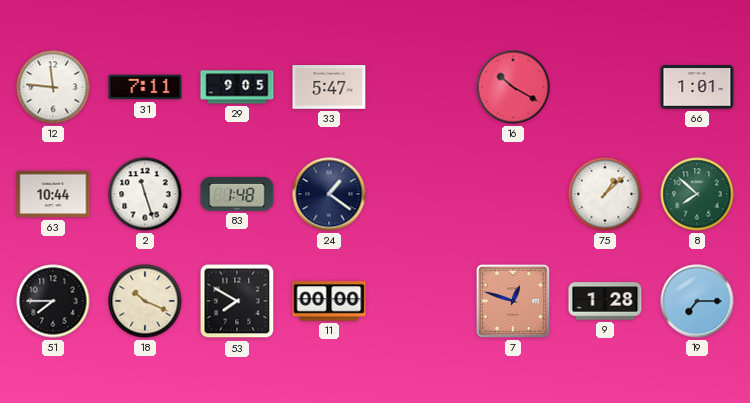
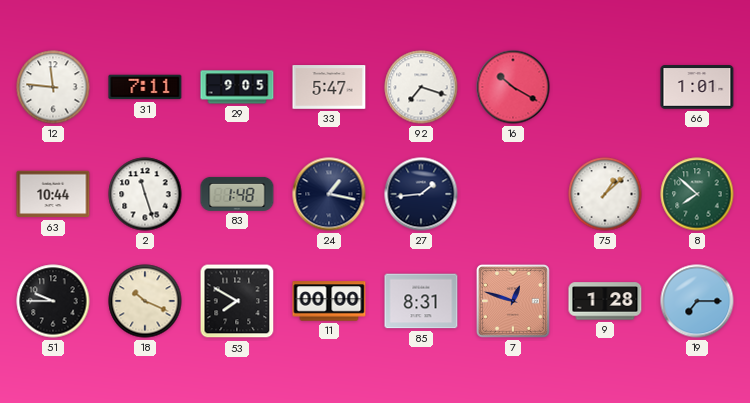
92: none -> 7:18 (421, 87)
24: 1:21 -> 1:17 (329, 194)
27: none -> 1:44 (421, 194)
51: 7:45 -> 9:45 (53, 301)
85: none -> 8:31 (421, 301)
